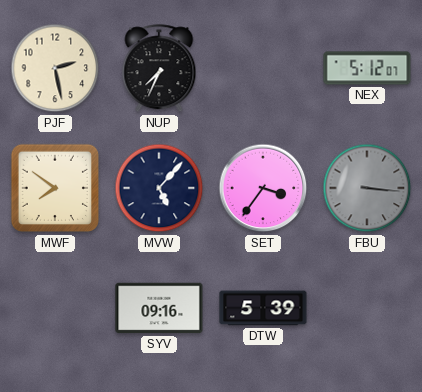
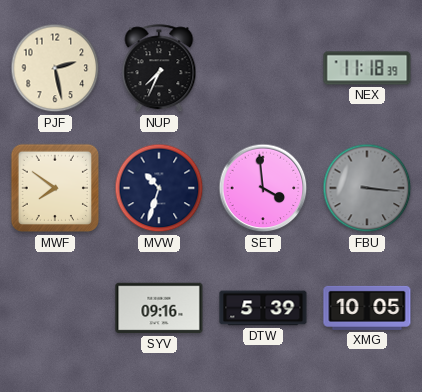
NEX: 5:12 -> 11:18 (367, 68)
MVW: 5:07 -> 10:33 (159, 188)
SET: 3:36 -> 3:59 (263, 188)
XMG: none -> 10:05 (367, 308)
